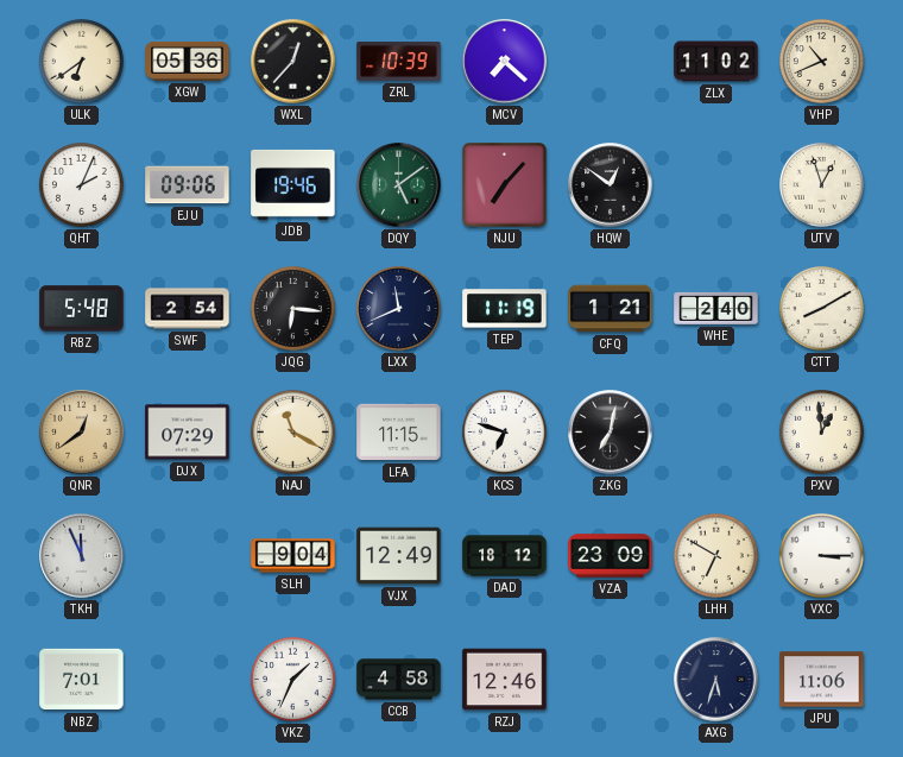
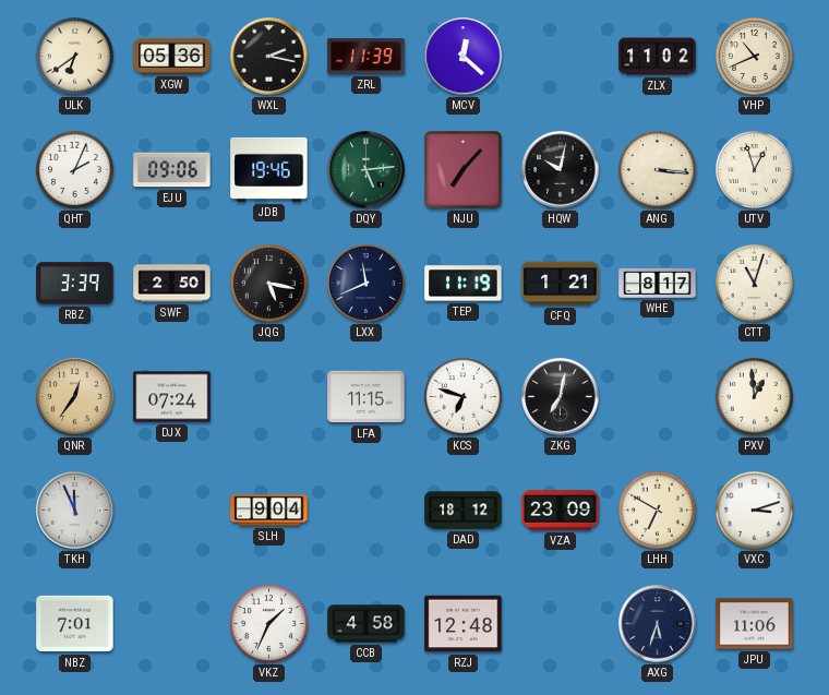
WXL: 12:37 -> 2:17 (269, 57)
ZRL: 10:39 -> 11:39 (367, 57)
MCV: 7:22 -> 12:22 (464, 57)
DQY: 5:09 -> 5:14 (367, 170)
HQW: 12:51 -> 10:02 (561, 170)
ANG: none -> 3:16 (657, 169)
RBZ: 5:48 -> 3:39 (75, 284)
SWF: 2:54 -> 2:50 (172, 284)
JQG: 6:16 -> 5:17 (268, 283)
WHE: 2:40 -> 8:17 (658, 283)
CTT: 8:10 -> 11:03 (754, 283)
QNR: 12:39 -> 12:36 (75, 397)
DJX: 07:29 -> 07:24 (172, 397)
NAJ: 11:20 -> none (292, 431)
VJX: 12:49 -> none (399, 556)
VXC: 3:15 -> 3:12 (754, 510)
RZJ: 12:46 -> 12:48 (464, 624)
